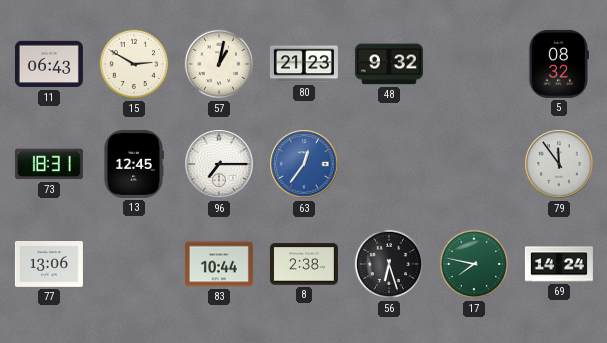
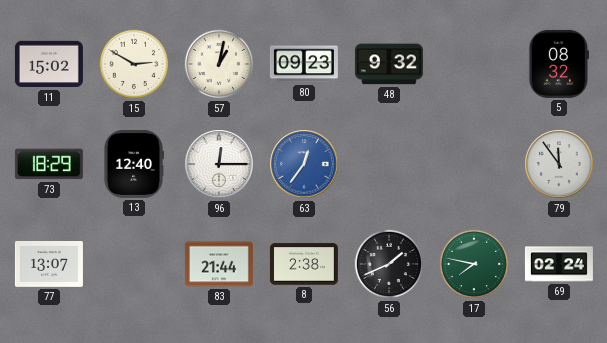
11: 06:43 -> 15:02 (49, 64)
80: 21:23 -> 09:23 (304, 64)
73: 18:31 -> 18:29 (49, 164)
13: 12:45 -> 12:40 (133, 164)
96: 7:15 -> 12:15 (219, 164)
77: 13:06 -> 13:07 (49, 265)
83: 10:44 -> 21:44 (219, 264)
56: 6:27 -> 1:41 (389, 264)
69: 14:24 -> 02:24 (559, 264)
